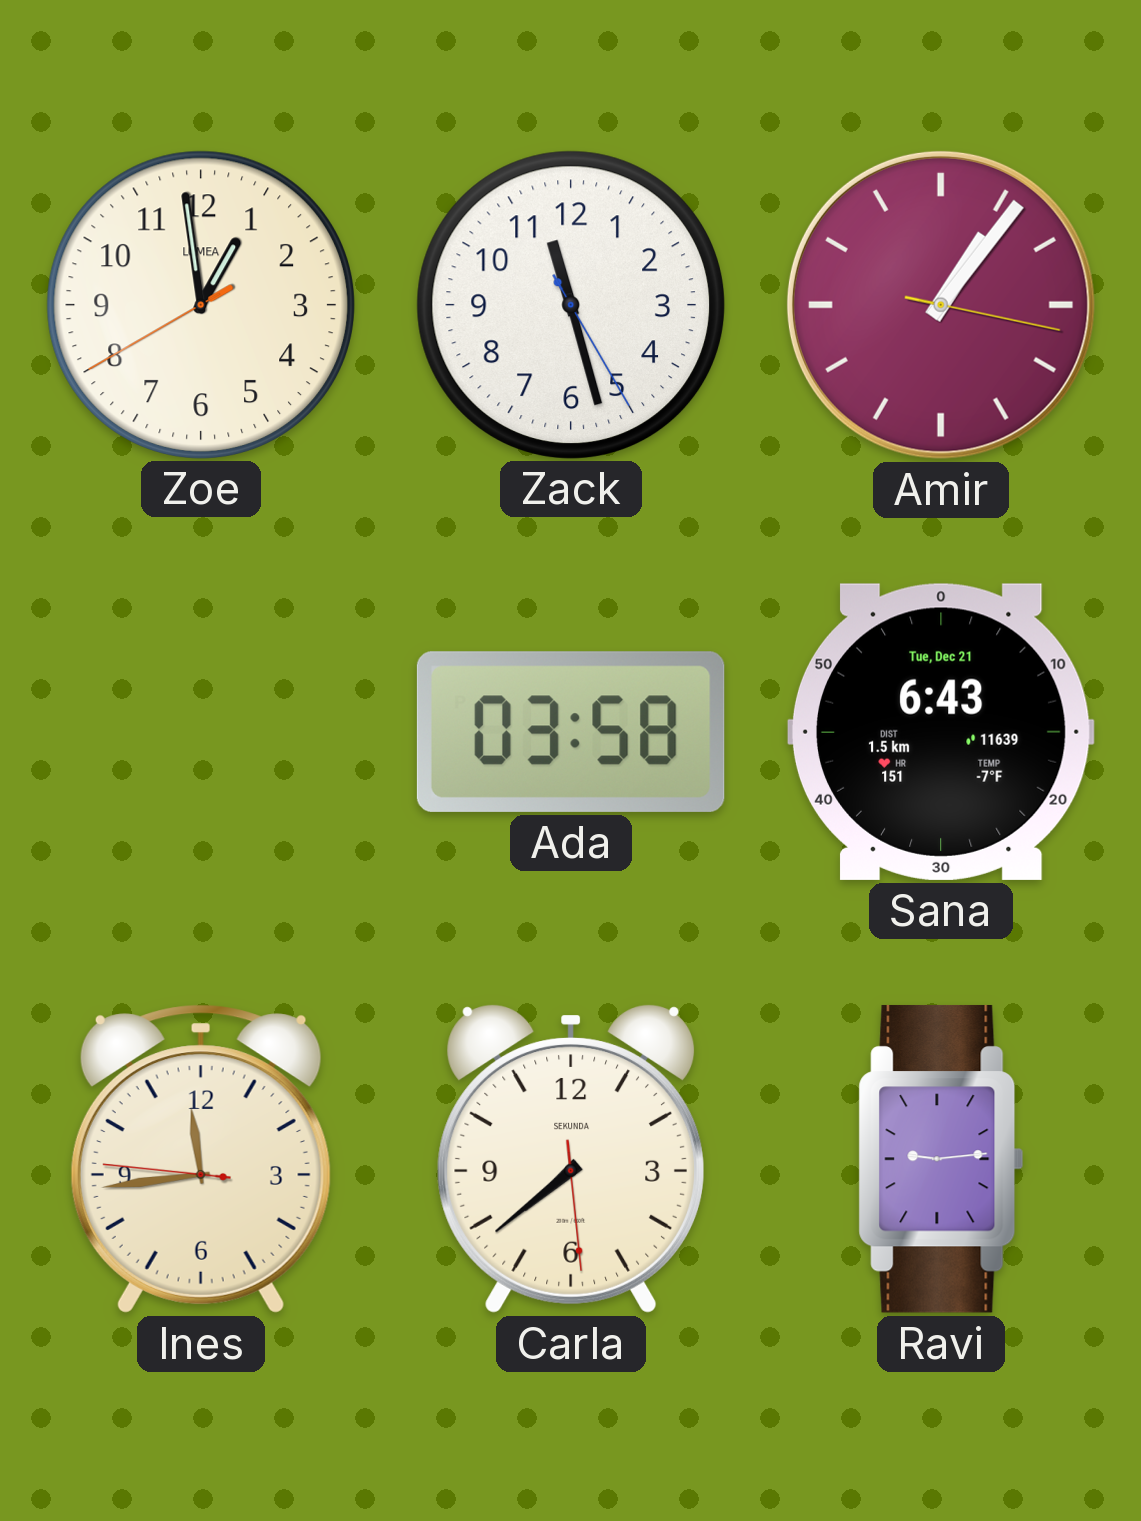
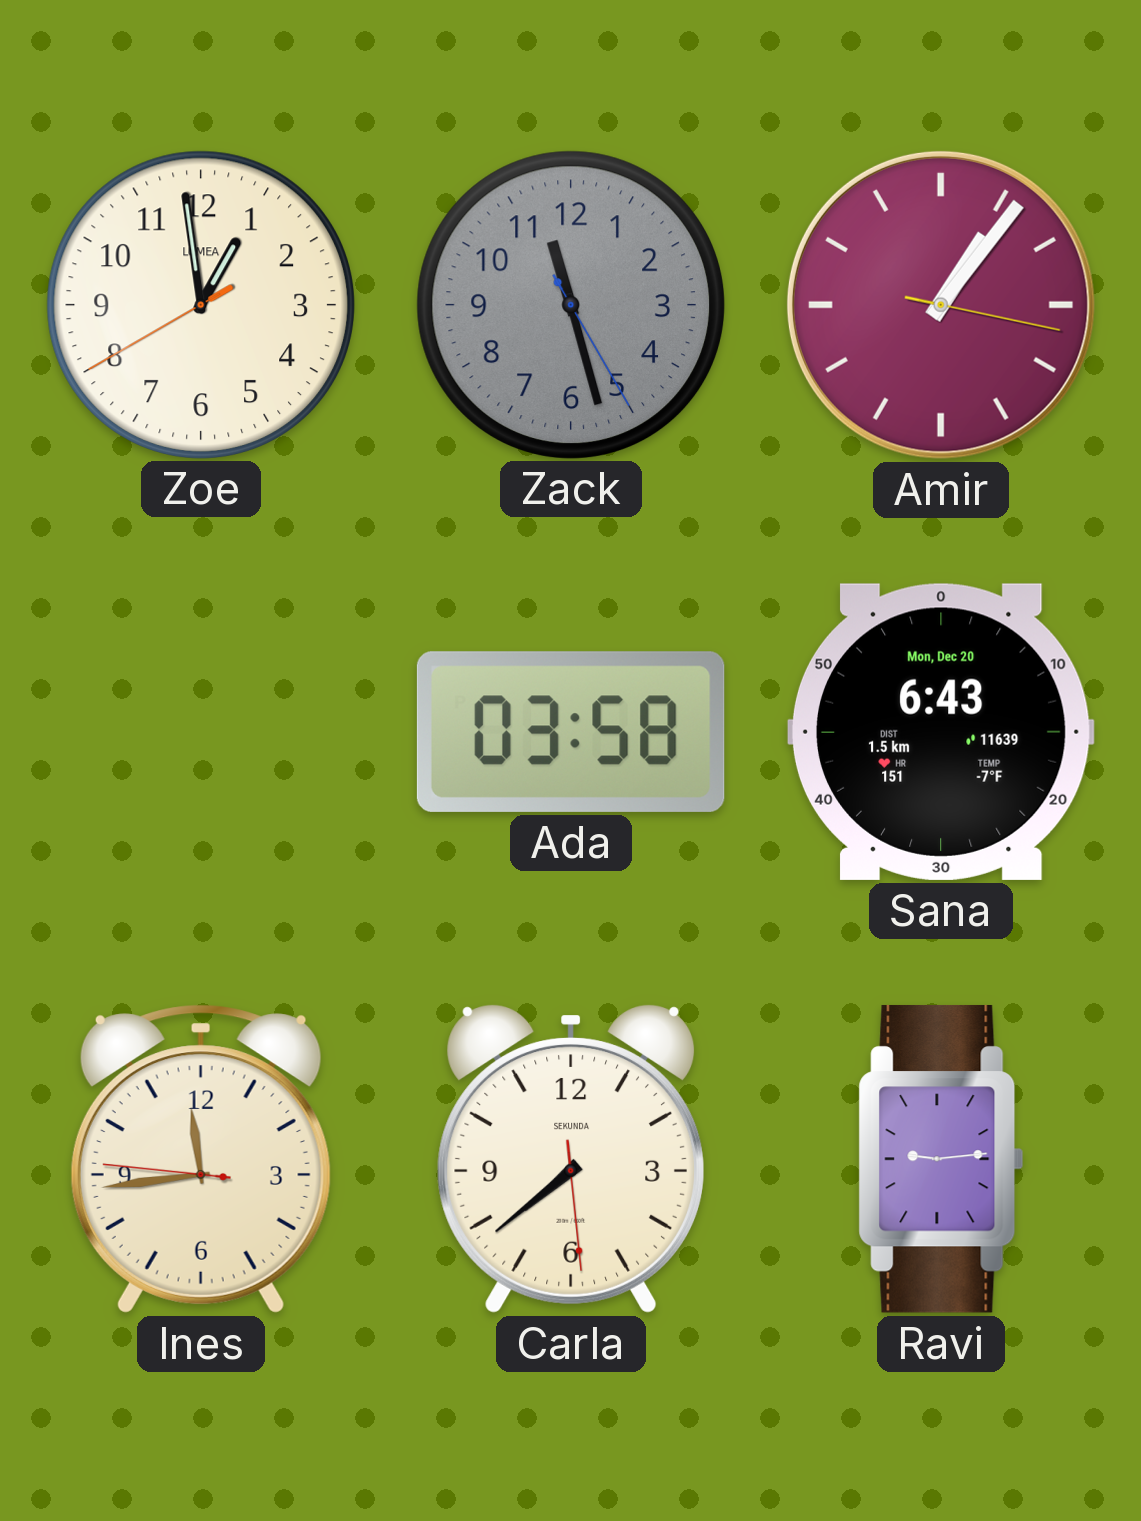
Zack dial: white -> grey (570, 304)
Sana date: Tue, Dec 21 -> Mon, Dec 20 (941, 732)
